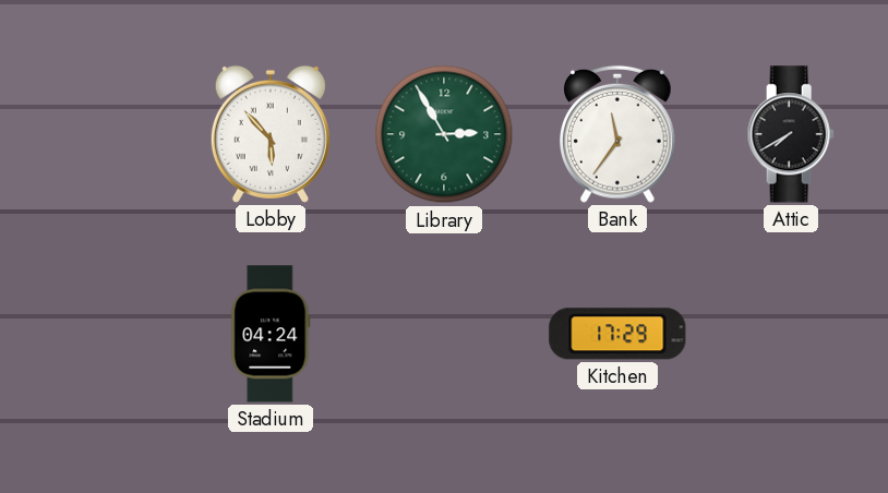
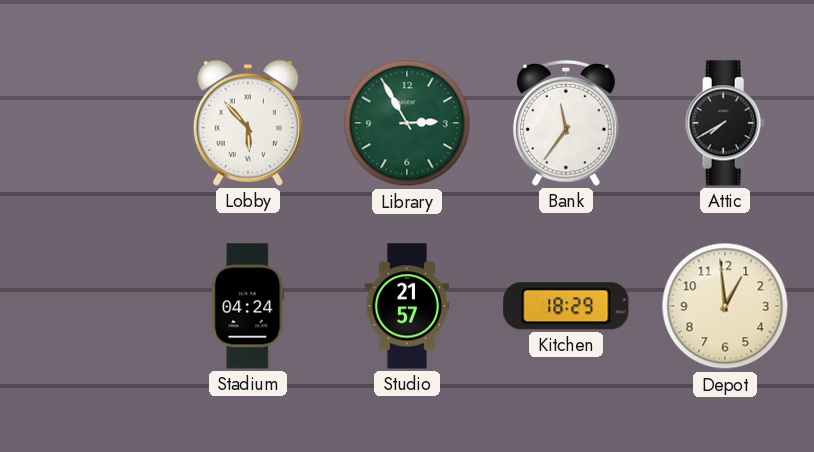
Studio: none -> 21:57 (407, 306)
Kitchen: 17:29 -> 18:29 (566, 306)
Depot: none -> 12:59 (725, 306)
